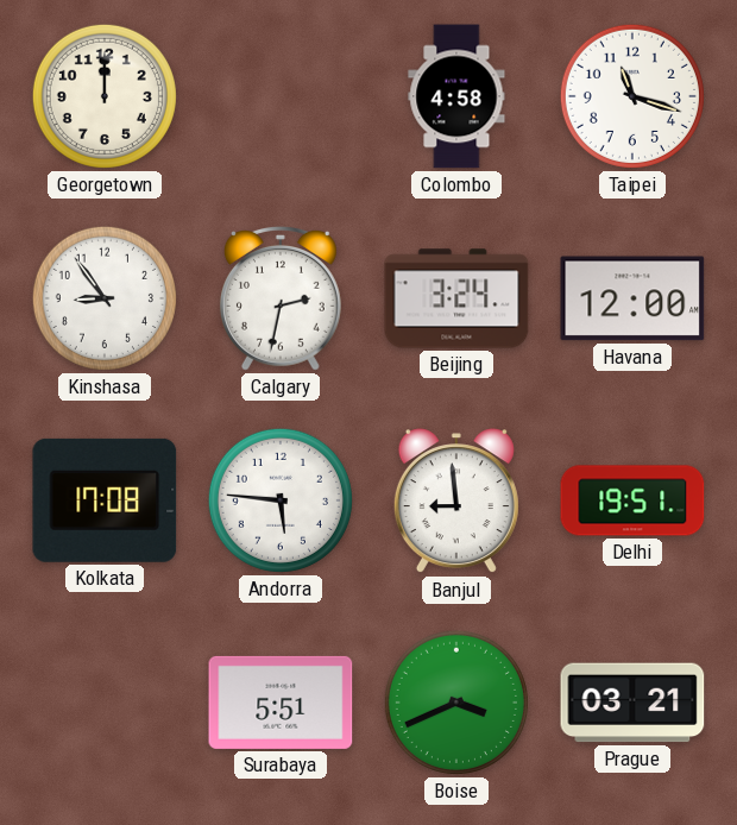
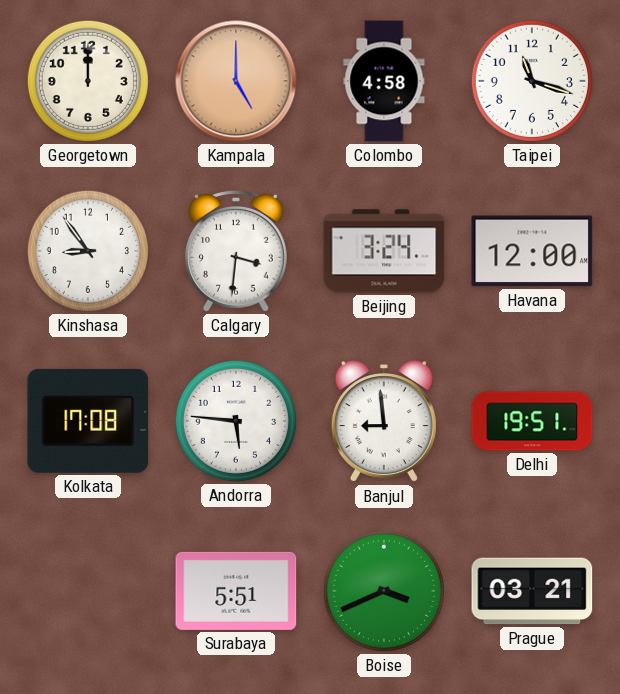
Kampala: none -> 5:00 (236, 81)
Calgary: 2:32 -> 3:31 (236, 251)
